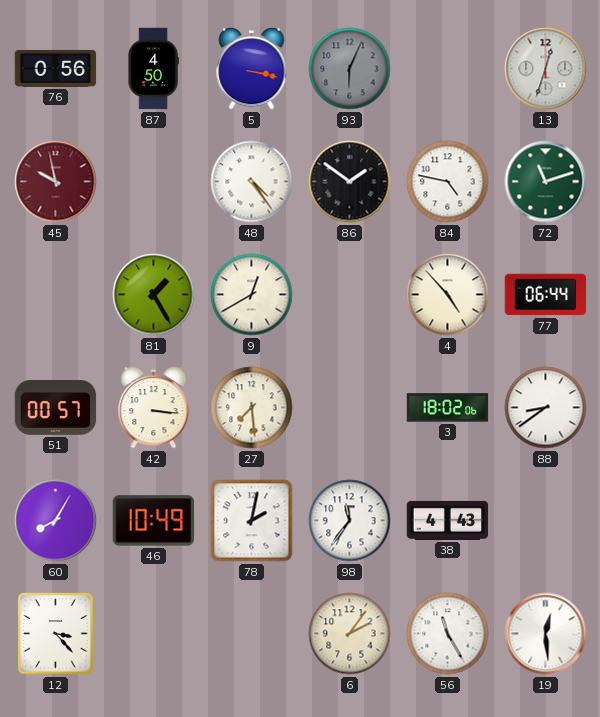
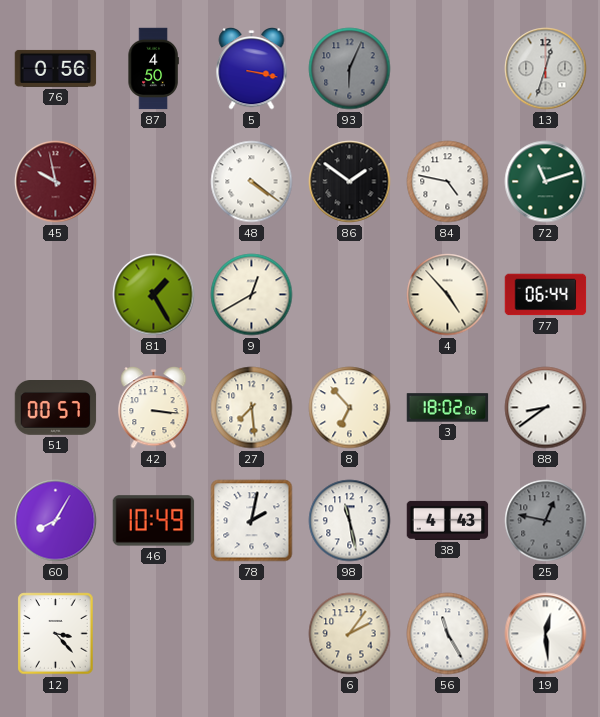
48: 4:24 -> 4:21 (252, 182)
8: none -> 6:53 (350, 408)
98: 11:36 -> 11:28 (350, 521)
25: none -> 12:47 (546, 521)
